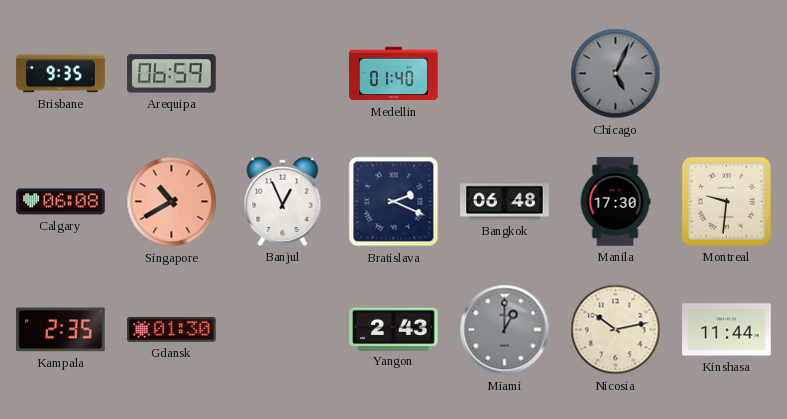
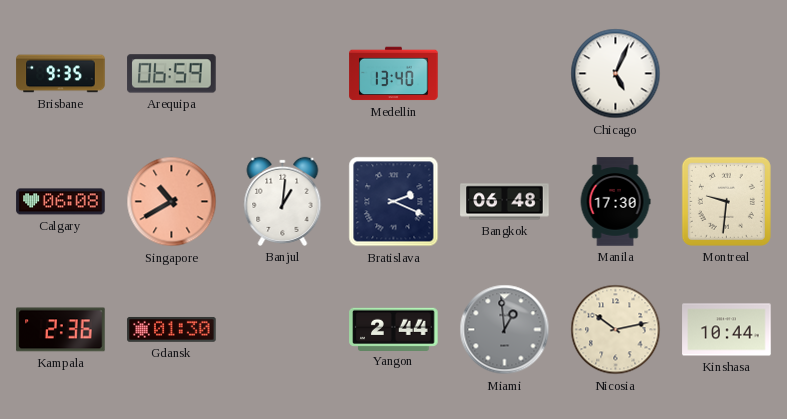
Medellin: 01:40 -> 13:40 (394, 74)
Chicago dial: grey -> white (616, 74)
Banjul: 12:56 -> 1:01 (283, 201)
Kampala: 2:35 -> 2:36 (61, 330)
Yangon: 2:43 -> 2:44 (394, 329)
Miami: 1:00 -> 12:59 (505, 330)
Kinshasa: 11:44 -> 10:44 (727, 330)
